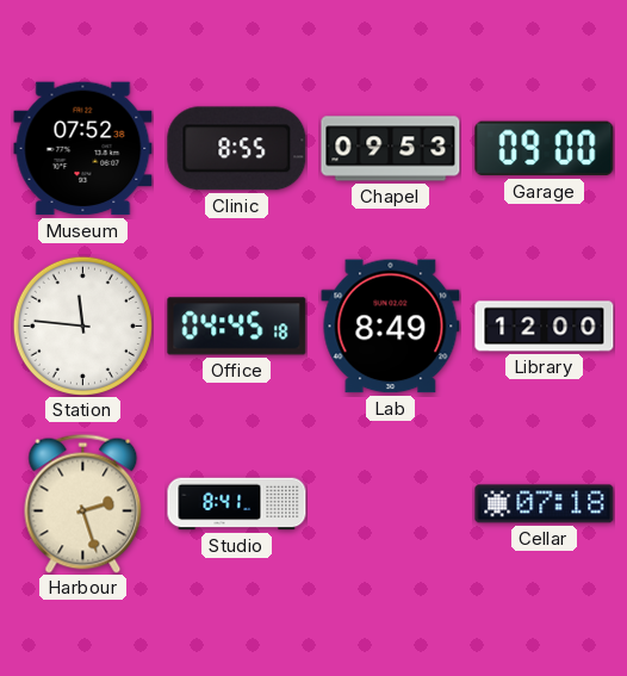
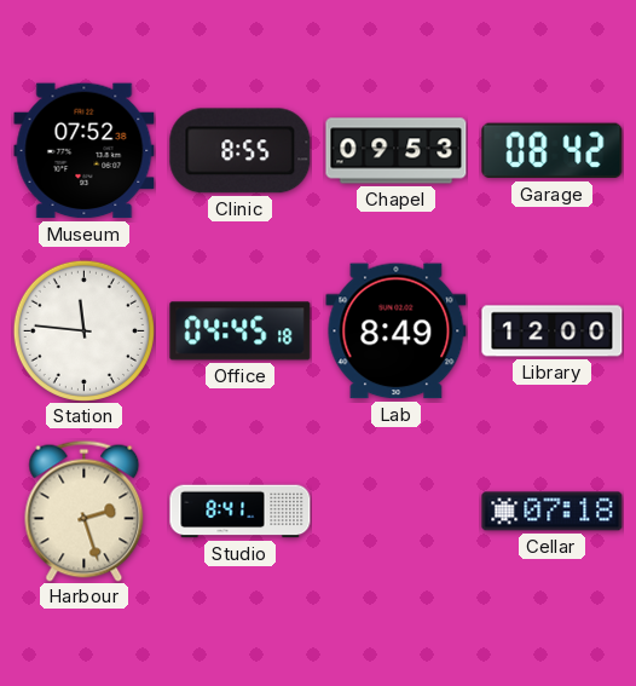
Garage: 09:00 -> 08:42 (553, 151)
